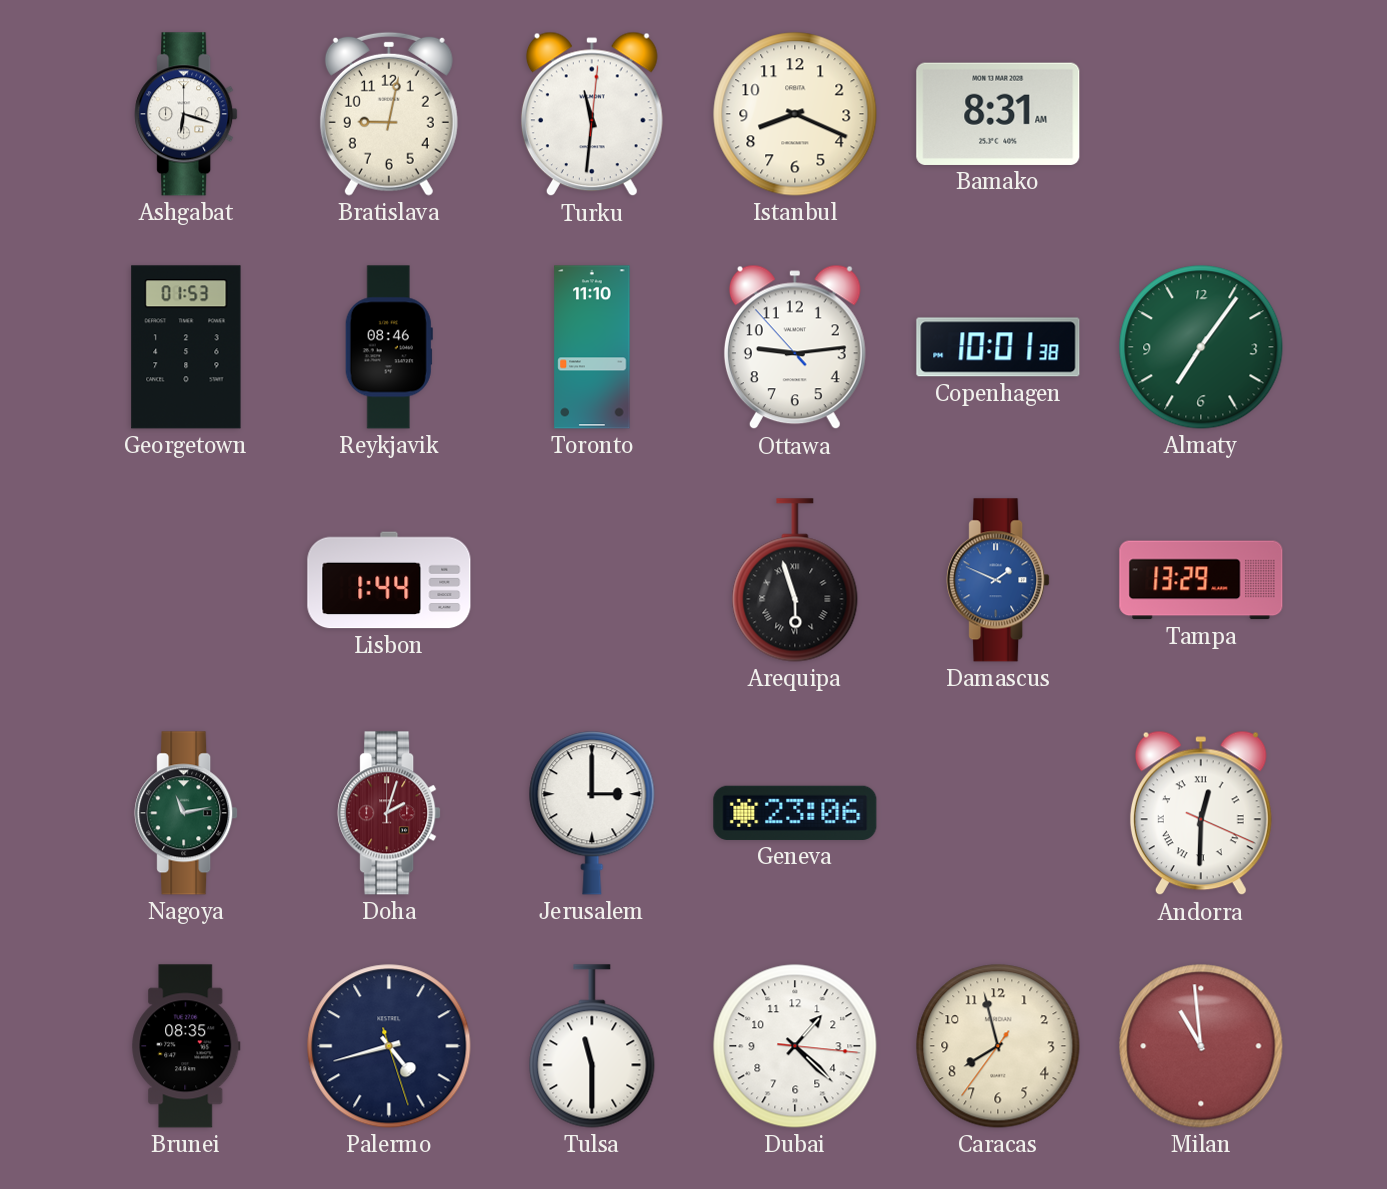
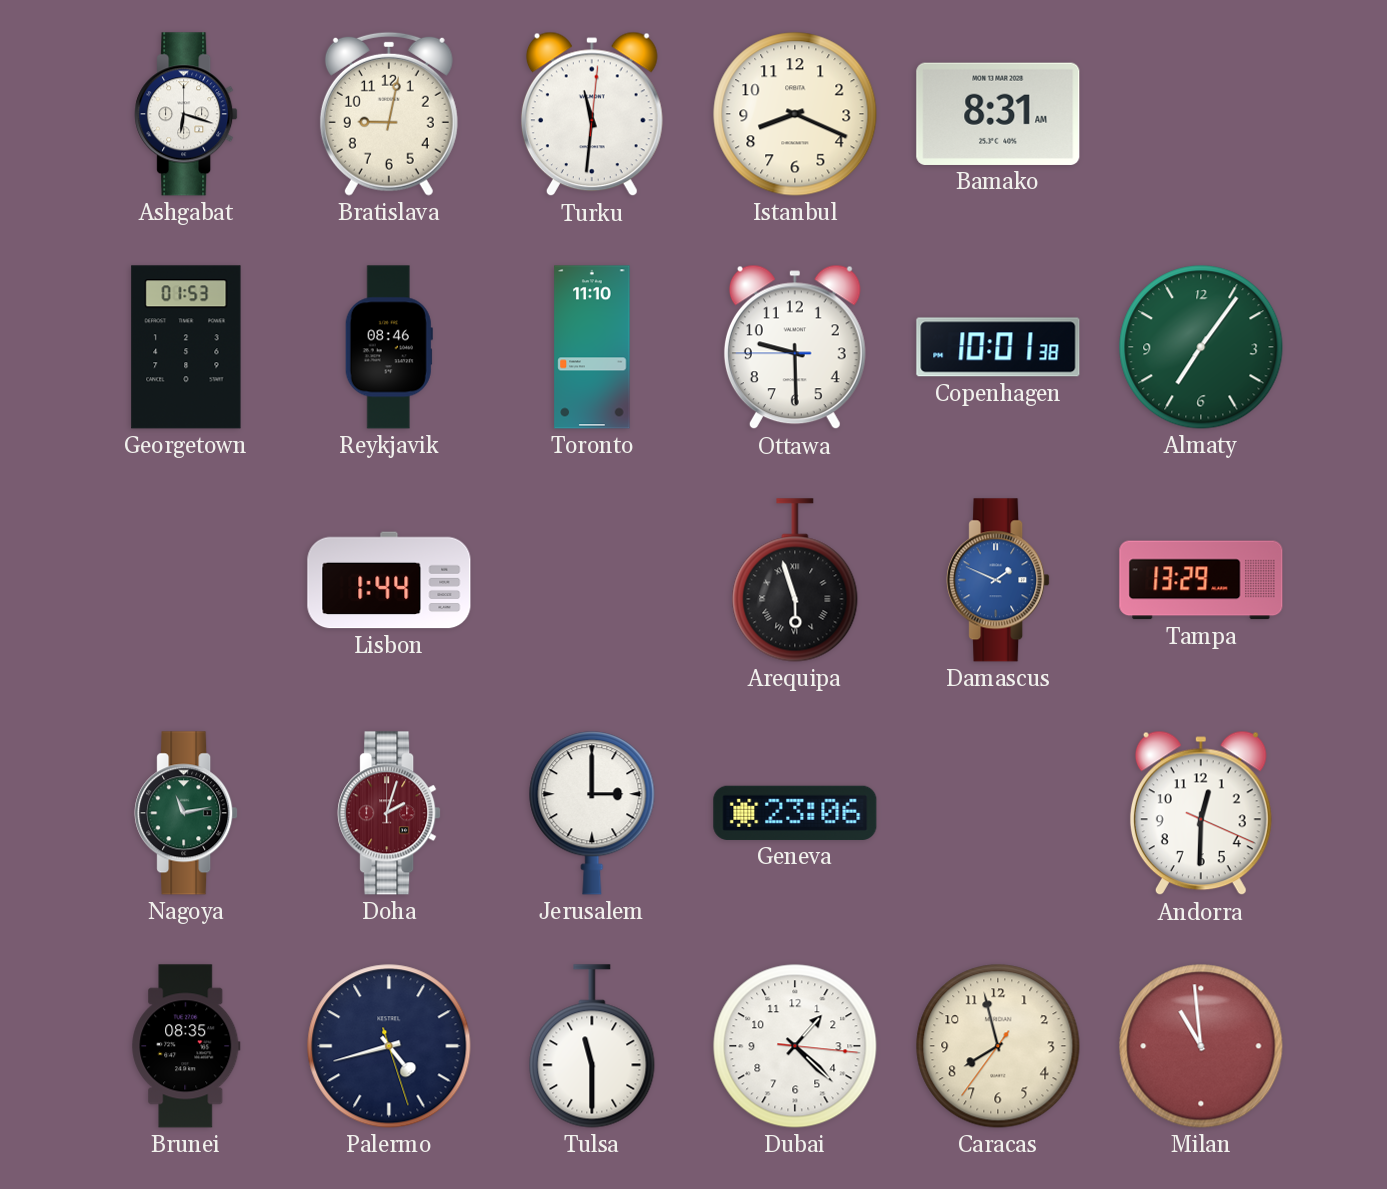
Ottawa: 9:13 -> 9:29 (795, 347)
Andorra numerals: Roman -> Arabic (1201, 813)
